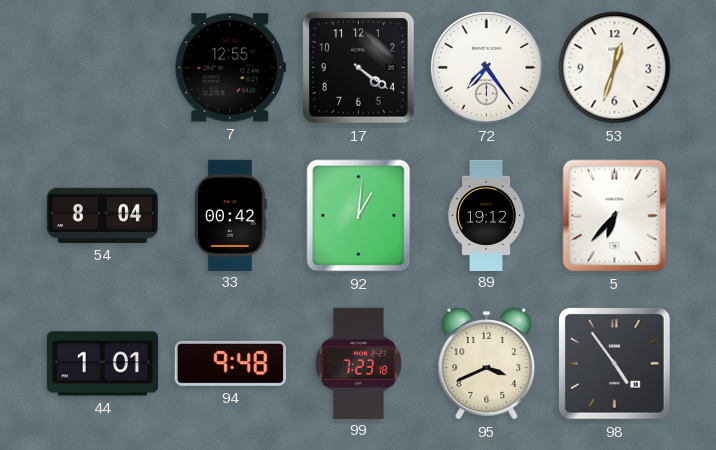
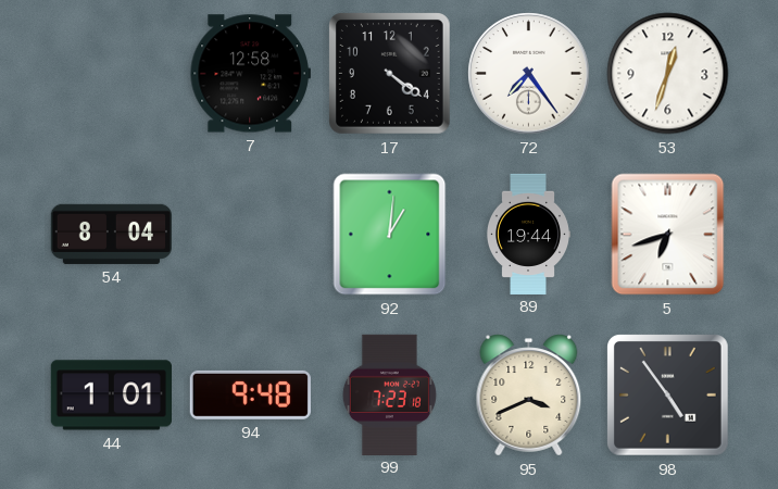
7: 12:55 -> 12:58 (250, 74)
33: 00:42 -> none (230, 215)
89: 19:12 -> 19:44 (527, 234)
5: 6:37 -> 6:42 (668, 235)
